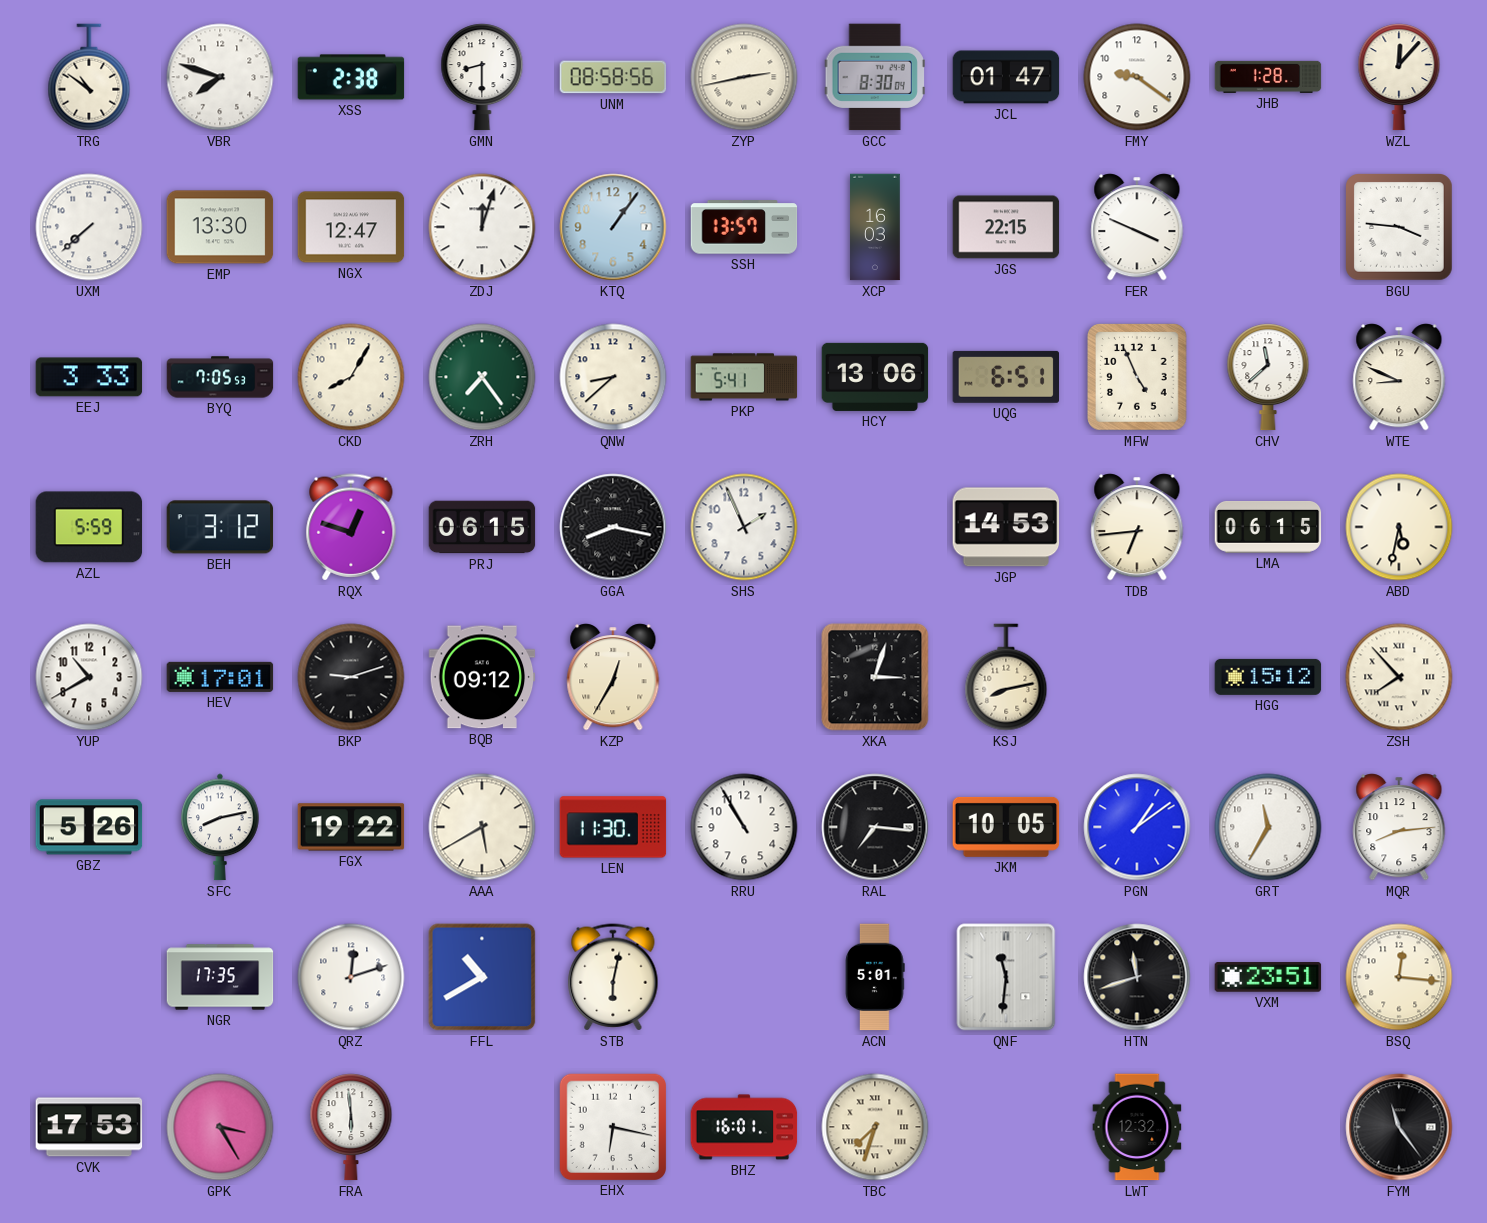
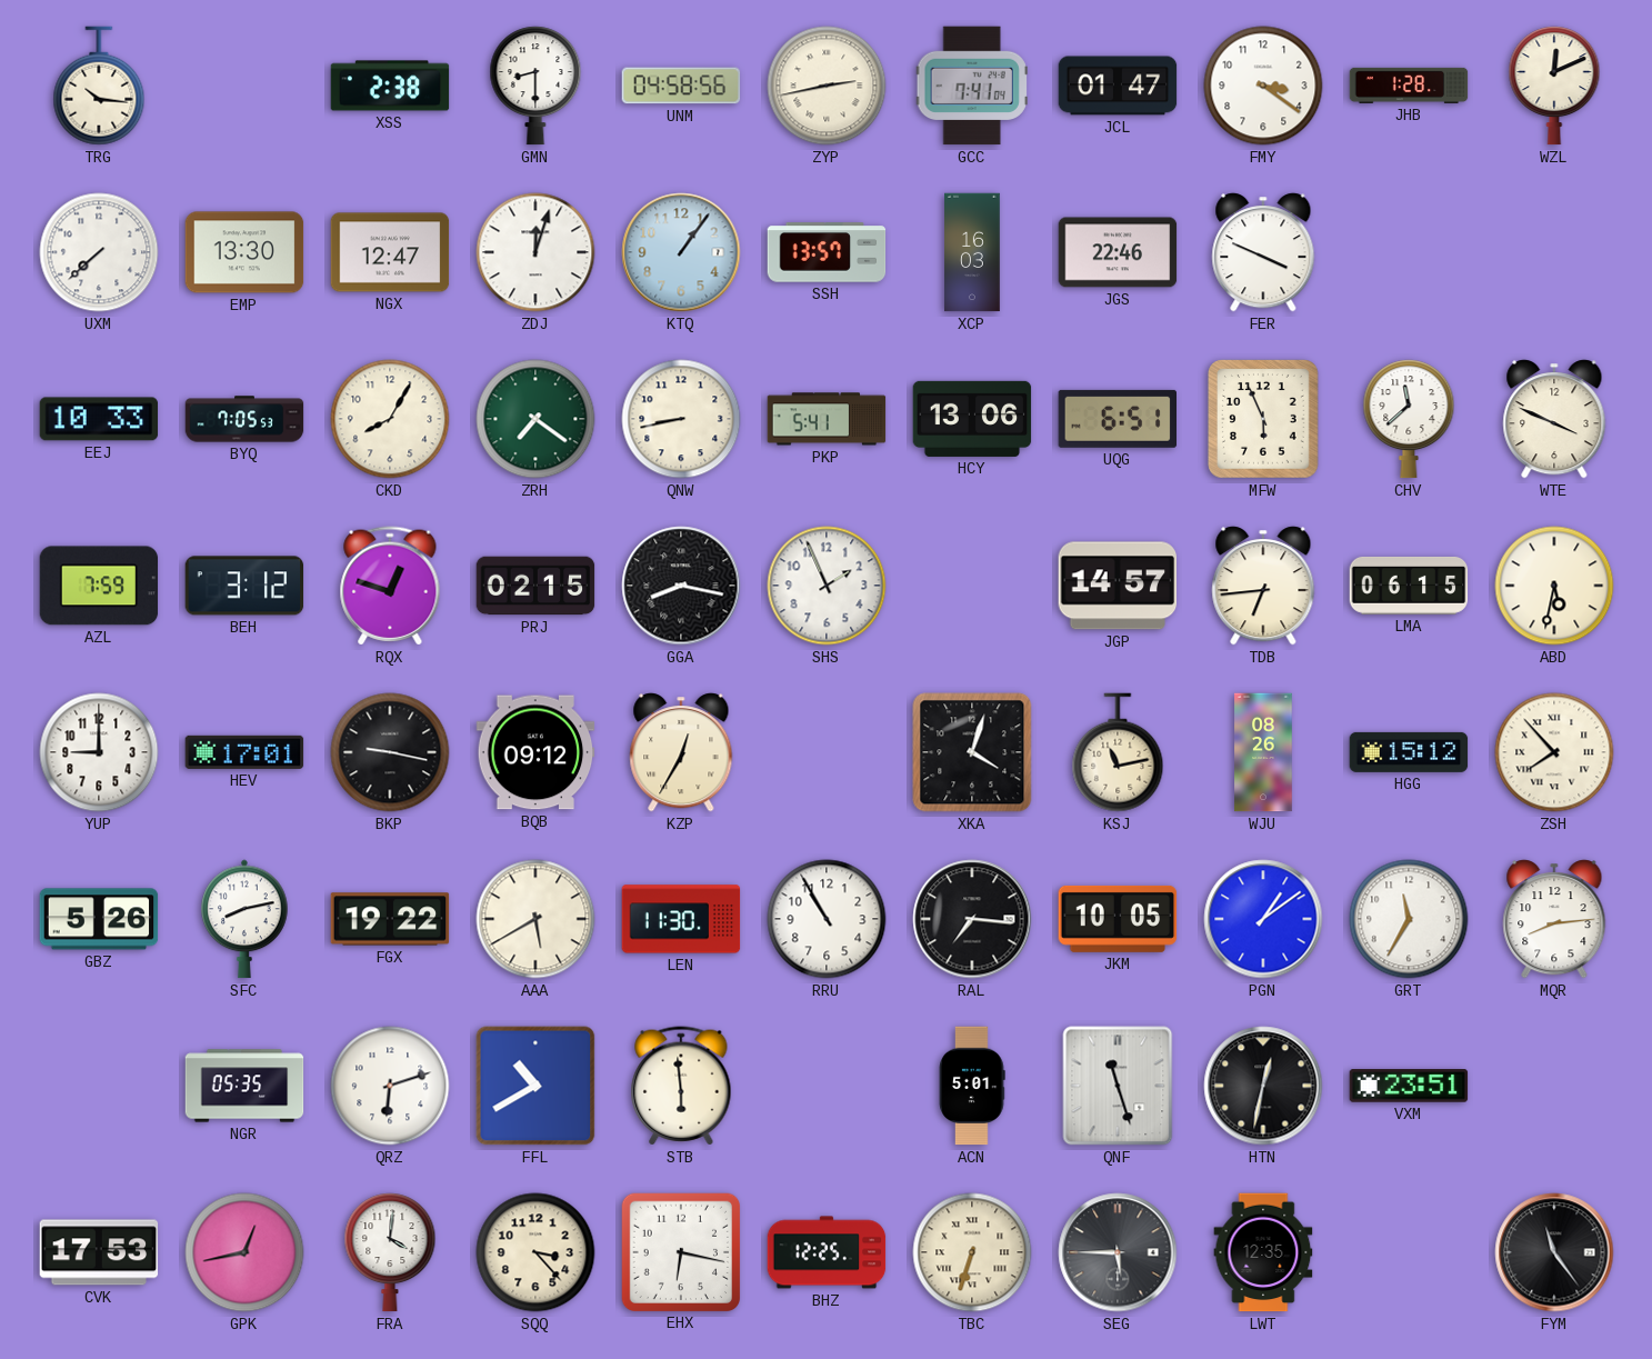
TRG: 10:51 -> 10:16 (99, 86)
VBR: 7:48 -> none (220, 77)
UNM: 08:58 -> 04:58 (681, 86)
GCC: 8:30 -> 7:41 (972, 86)
FMY: 9:21 -> 3:21 (1263, 86)
WZL: 12:07 -> 12:11 (1554, 86)
JGS: 22:15 -> 22:46 (1118, 252)
BGU: 3:46 -> none (1400, 228)
EEJ: 3:33 -> 10:33 (99, 419)
ZRH: 7:24 -> 7:21 (535, 419)
QNW: 8:38 -> 8:43 (681, 419)
MFW: 4:56 -> 5:56 (1264, 419)
WTE: 8:49 -> 3:49 (1554, 419)
AZL: 5:59 -> 7:59 (99, 586)
PRJ: 06:15 -> 02:15 (535, 586)
JGP: 14:53 -> 14:57 (1118, 586)
YUP: 10:40 -> 9:00 (99, 752)
BKP: 9:12 -> 9:17 (390, 752)
XKA: 3:03 -> 4:03 (972, 752)
KSJ: 8:13 -> 11:13 (1118, 752)
WJU: none -> 08:26 (1263, 752)
NGR: 17:35 -> 05:35 (244, 1086)
QRZ: 12:12 -> 6:12 (390, 1086)
STB: 6:02 -> 5:59 (681, 1086)
QNF: 11:31 -> 11:27 (1118, 1086)
HTN: 11:42 -> 12:32 (1263, 1086)
BSQ: 12:16 -> none (1399, 977)
GPK: 3:25 -> 12:43 (244, 1252)
FRA: 5:59 -> 4:01 (390, 1252)
SQQ: none -> 3:23 (535, 1252)
BHZ: 16:01 -> 12:25 (827, 1252)
TBC: 7:33 -> 6:33 (972, 1252)
SEG: none -> 5:45 (1118, 1252)
LWT: 12:32 -> 12:35 (1263, 1252)
